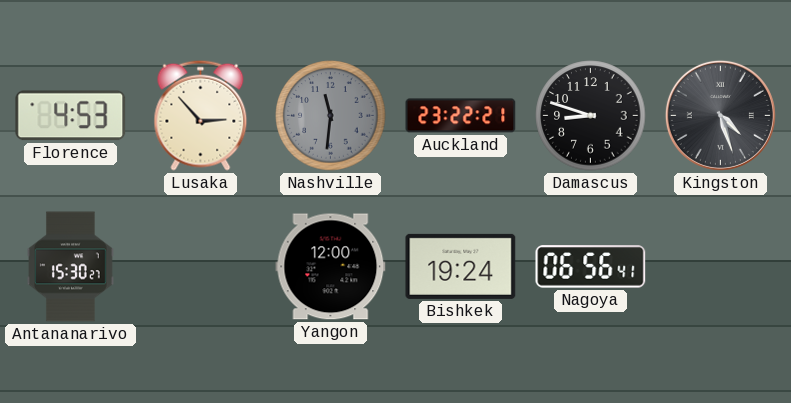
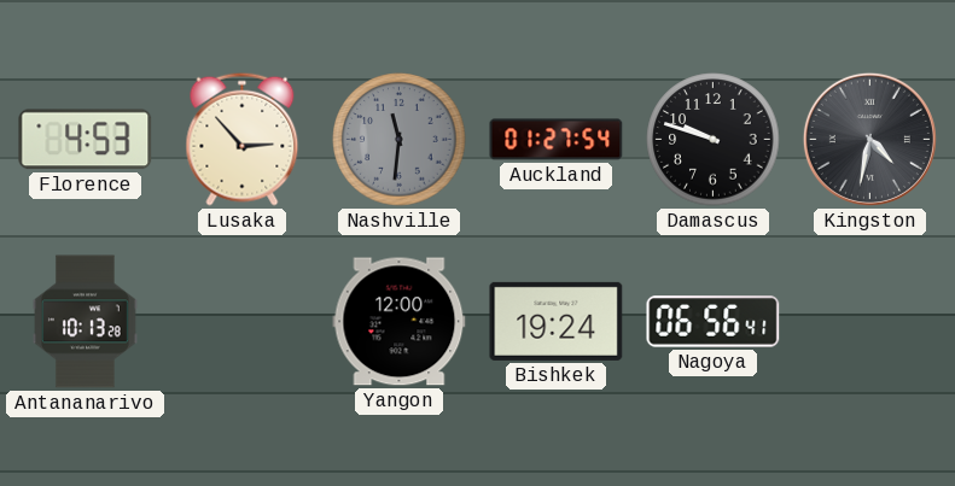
Auckland: 23:22 -> 01:27 (557, 140)
Damascus: 8:48 -> 9:48 (714, 140)
Kingston: 4:27 -> 4:32 (869, 139)
Antananarivo: 15:30 -> 10:13 (86, 322)
